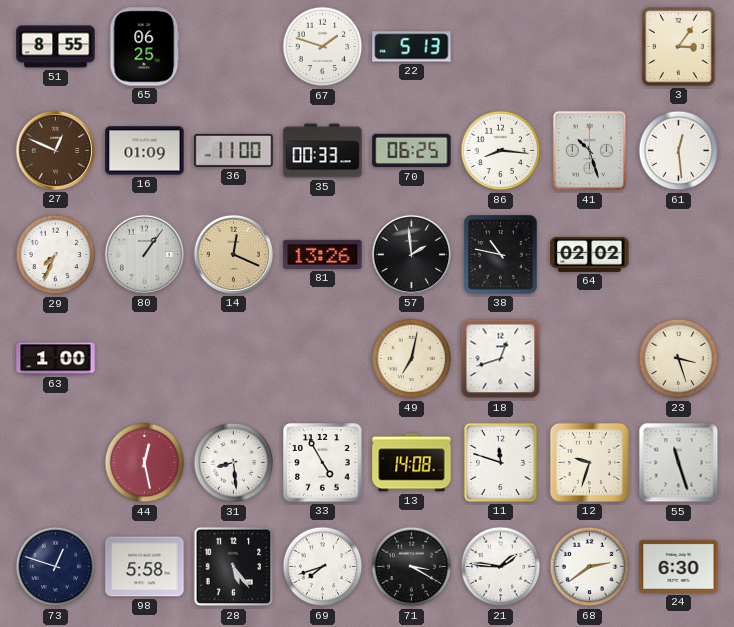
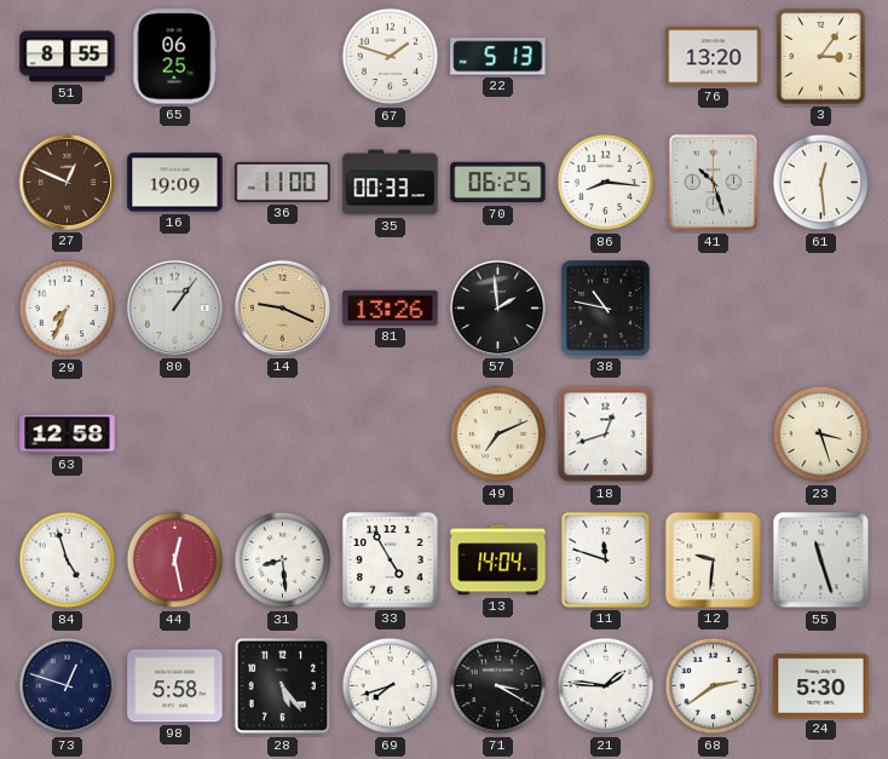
76: none -> 13:20 (714, 57)
16: 01:09 -> 19:09 (175, 183)
14: 12:19 -> 9:19 (282, 307)
64: 02:02 -> none (590, 254)
63: 1:00 -> 12:58 (68, 435)
49: 7:02 -> 7:11 (498, 435)
84: none -> 4:57 (68, 560)
13: 14:08 -> 14:04 (498, 560)
12: 9:33 -> 9:31 (713, 559)
24: 6:30 -> 5:30 (821, 685)
